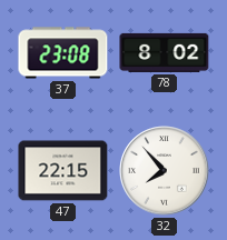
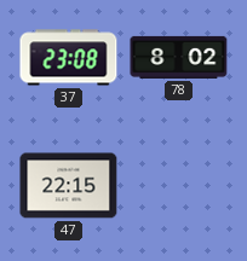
32: 7:53 -> none (165, 171)
